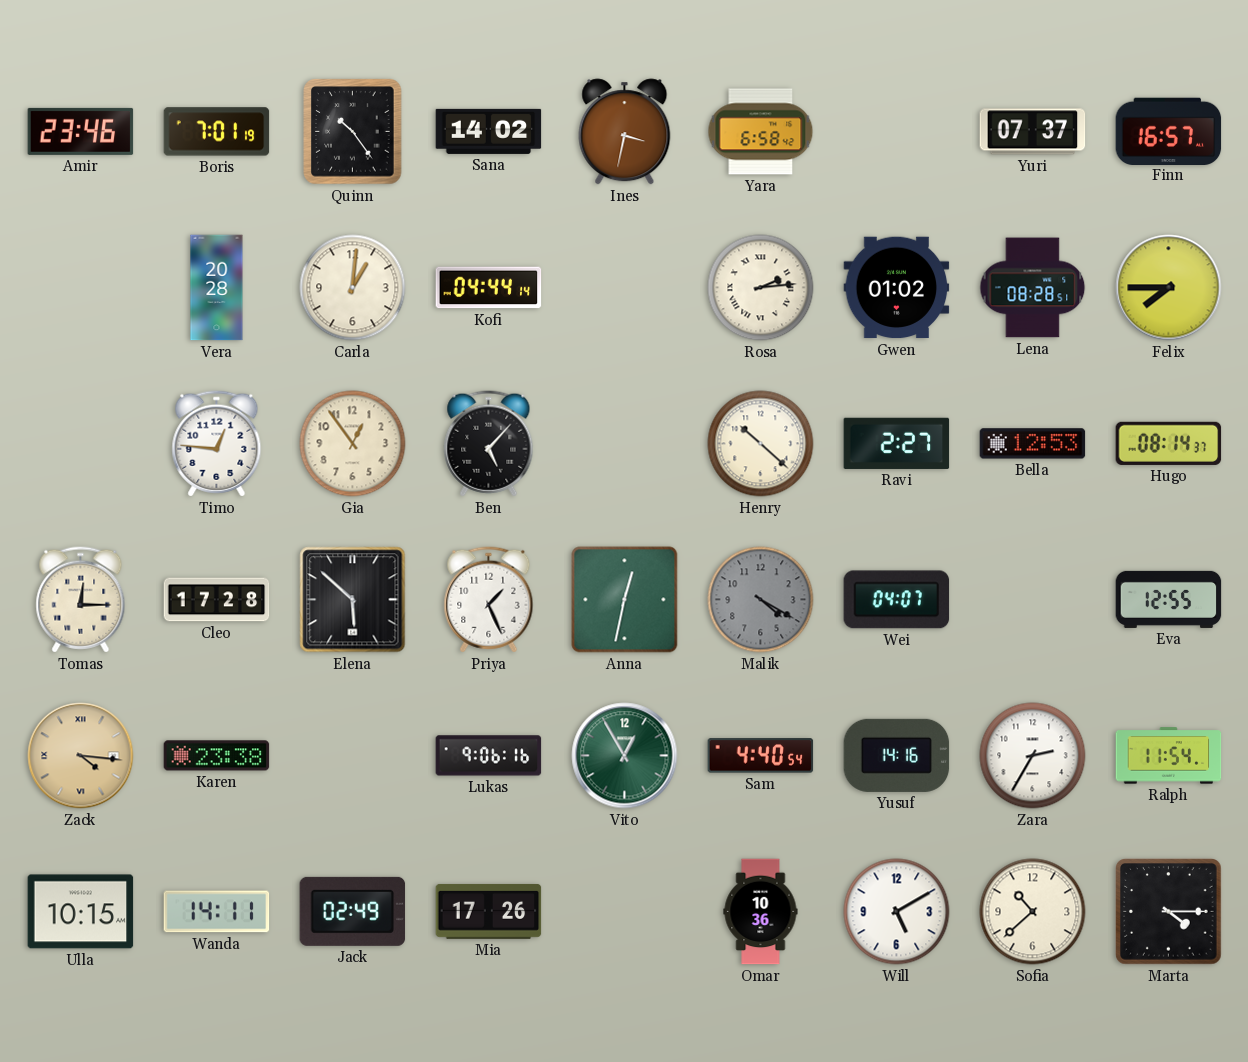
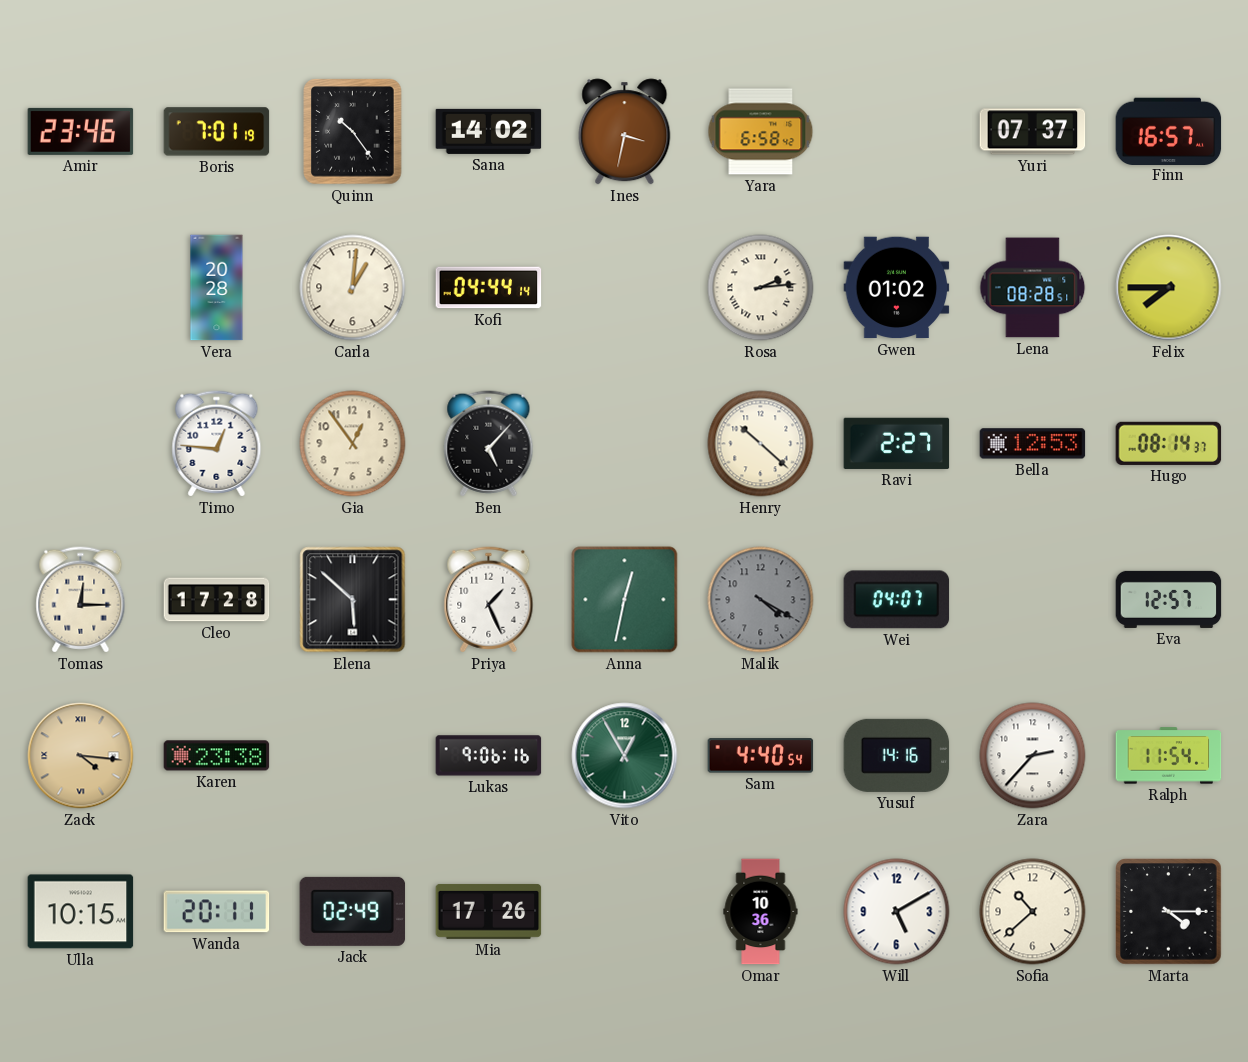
Eva: 12:55 -> 12:57 (1169, 599)
Zara: 2:35 -> 2:37 (1033, 756)
Wanda: 14:11 -> 20:11 (217, 912)
